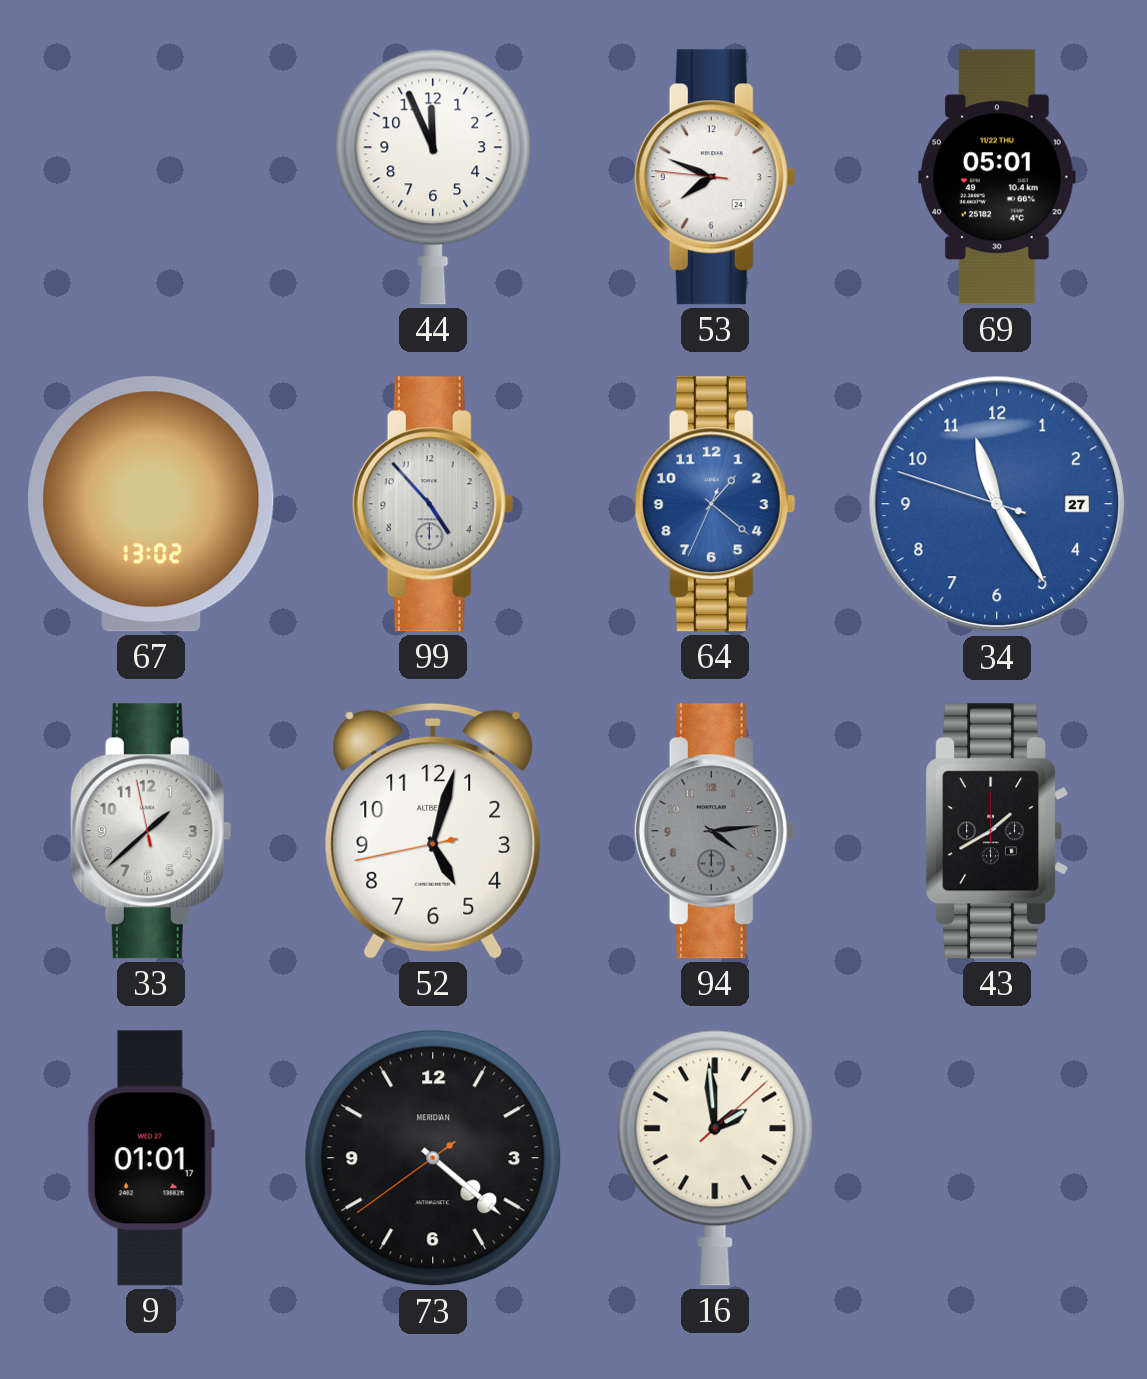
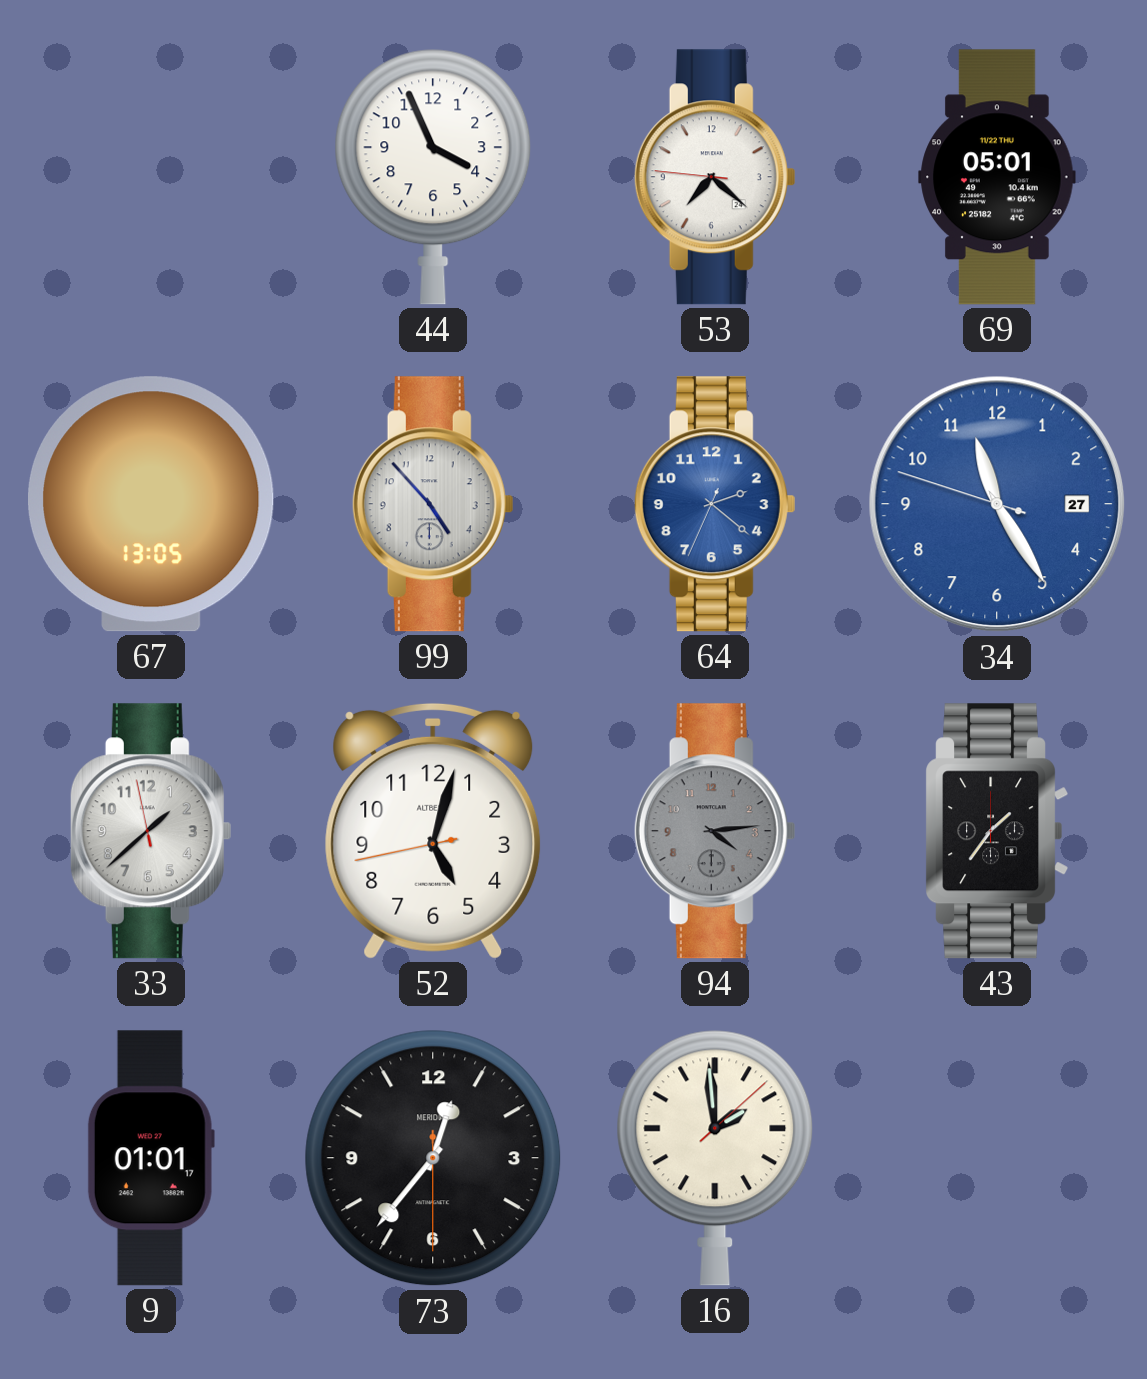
44: 11:56 -> 3:56 (433, 177)
53: 7:48 -> 7:21 (715, 177)
67: 13:02 -> 13:05 (152, 504)
64: 1:21 -> 2:21 (715, 504)
43: 1:40 -> 1:36 (996, 831)
73: 4:21 -> 12:36 (433, 1158)
